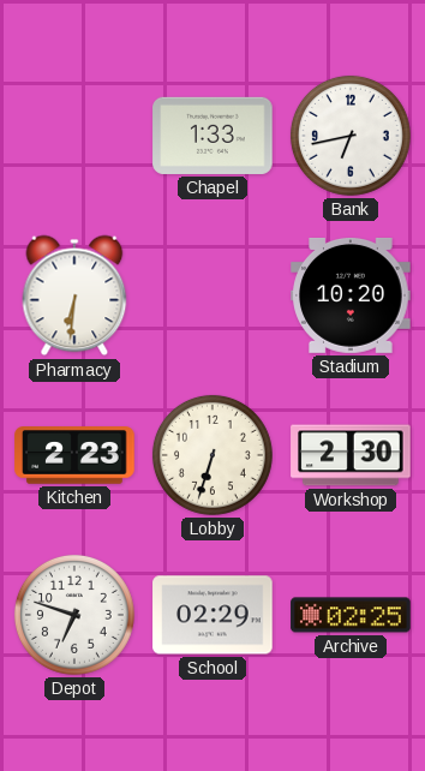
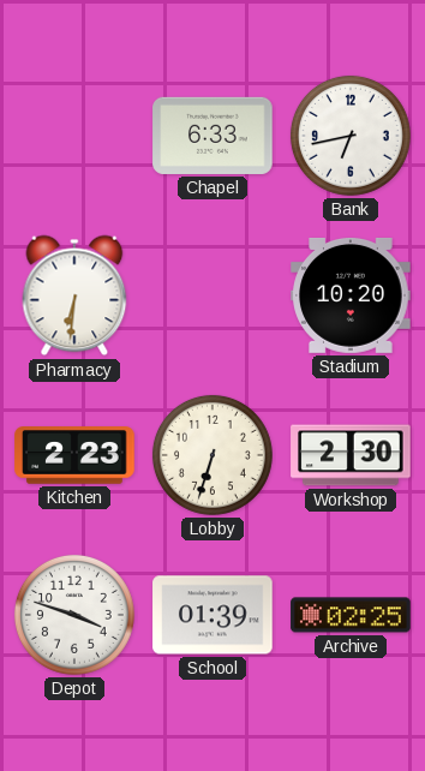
Chapel: 1:33 -> 6:33 (212, 136)
Depot: 6:48 -> 3:48 (74, 615)
School: 02:29 -> 01:39 (212, 615)
